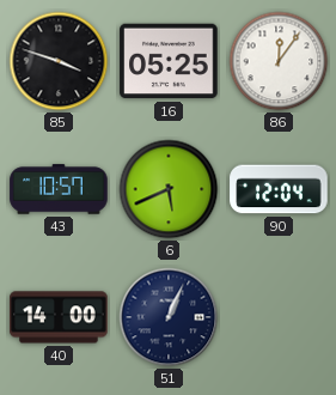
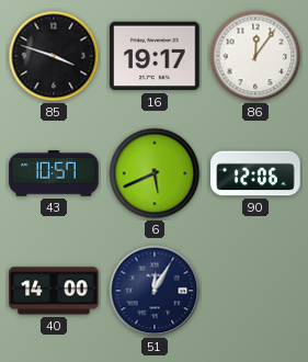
16: 05:25 -> 19:17 (155, 56)
90: 12:04 -> 12:06 (255, 173)
51: 1:04 -> 12:05 (155, 291)
